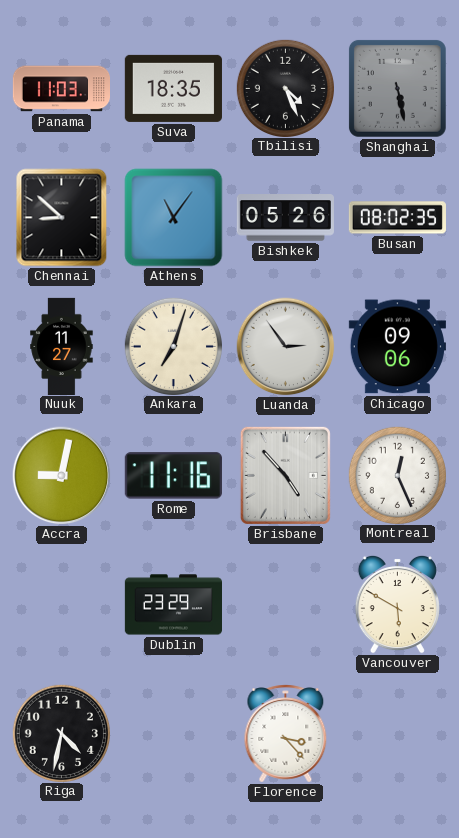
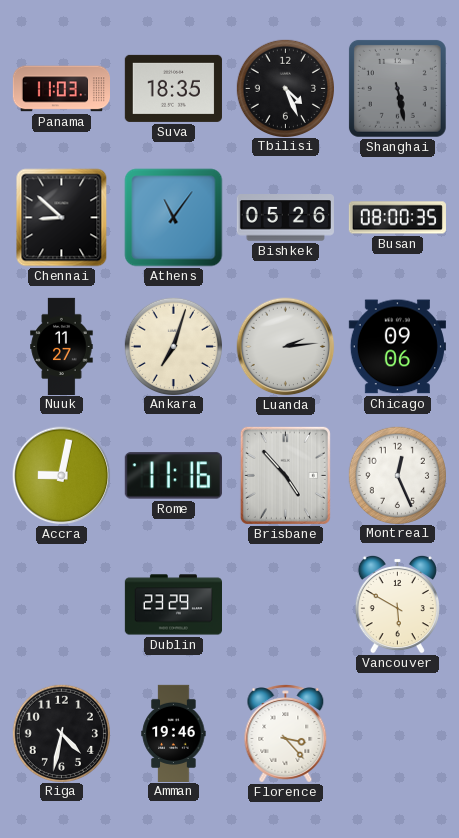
Busan: 08:02 -> 08:00 (397, 218)
Luanda: 2:54 -> 2:14 (286, 347)
Amman: none -> 19:46 (174, 733)
